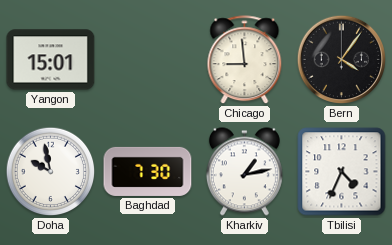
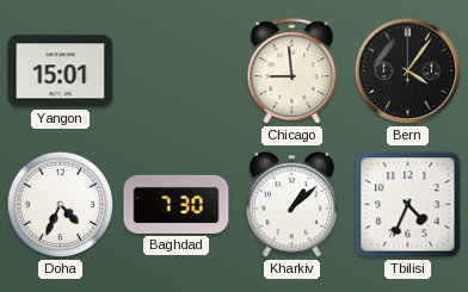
Doha: 9:58 -> 4:34 (61, 205)
Kharkiv: 1:13 -> 1:08 (291, 205)
